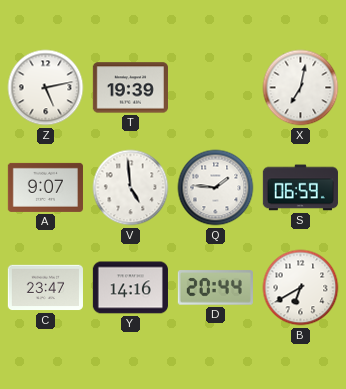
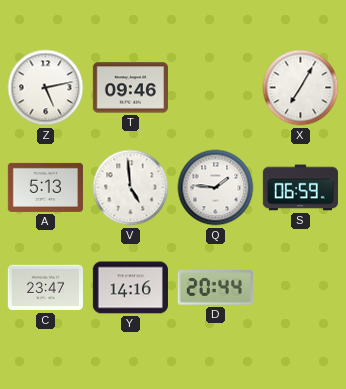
T: 19:39 -> 09:46 (130, 88)
X: 7:02 -> 7:05 (301, 88)
A: 9:07 -> 5:13 (45, 187)
B: 6:40 -> none (301, 288)
